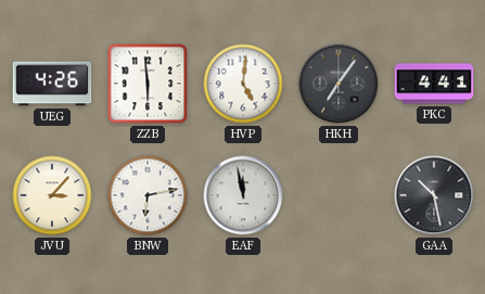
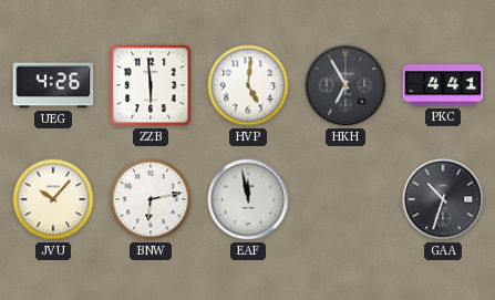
HKH: 7:06 -> 6:55 (346, 85)
JVU: 3:07 -> 10:07 (53, 199)
GAA: 10:28 -> 10:33 (443, 199)
